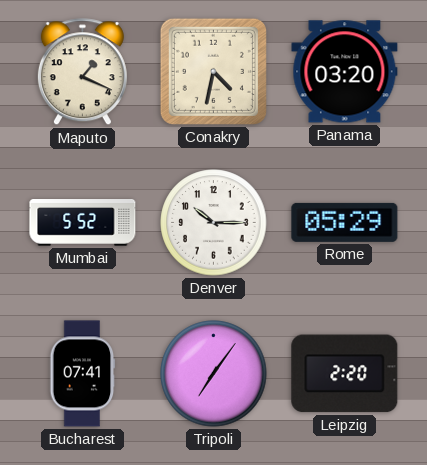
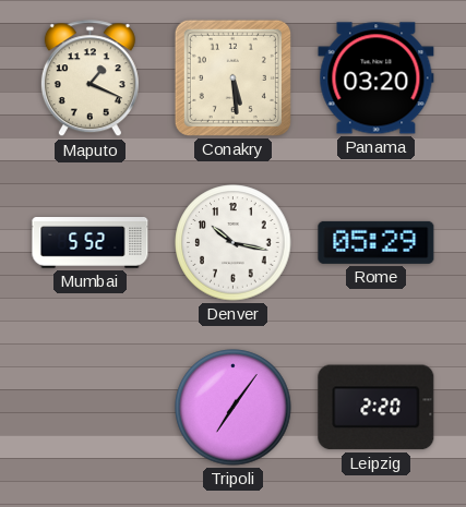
Conakry: 4:32 -> 5:29 (232, 77)
Denver: 10:15 -> 10:17 (234, 243)
Bucharest: 07:41 -> none (83, 374)
